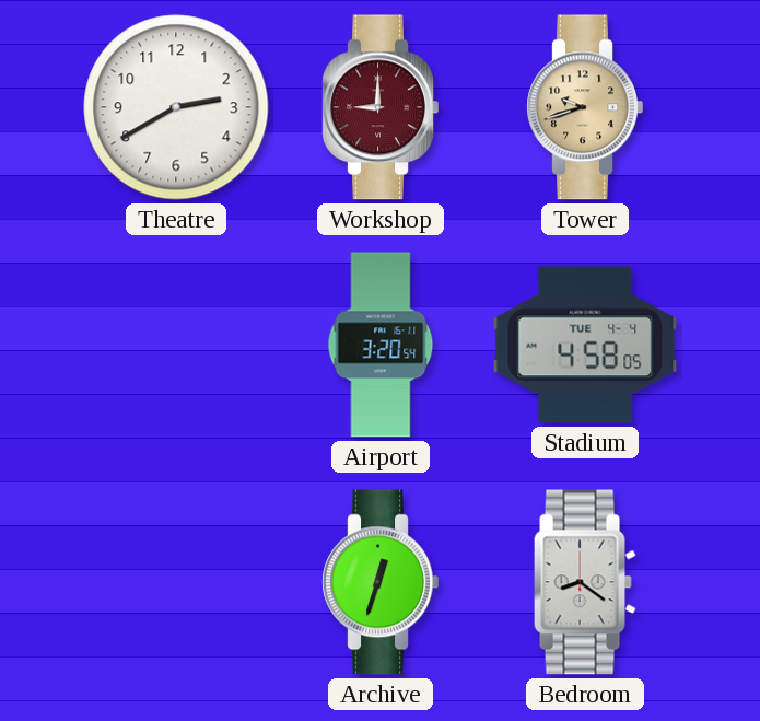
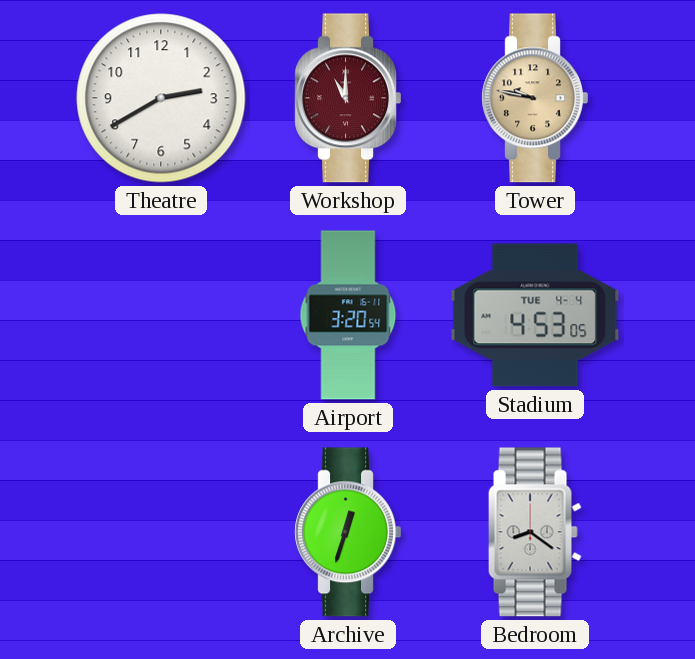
Workshop: 9:00 -> 11:00 (348, 98)
Tower: 9:42 -> 9:47 (535, 98)
Stadium: 4:58 -> 4:53 (535, 315)
